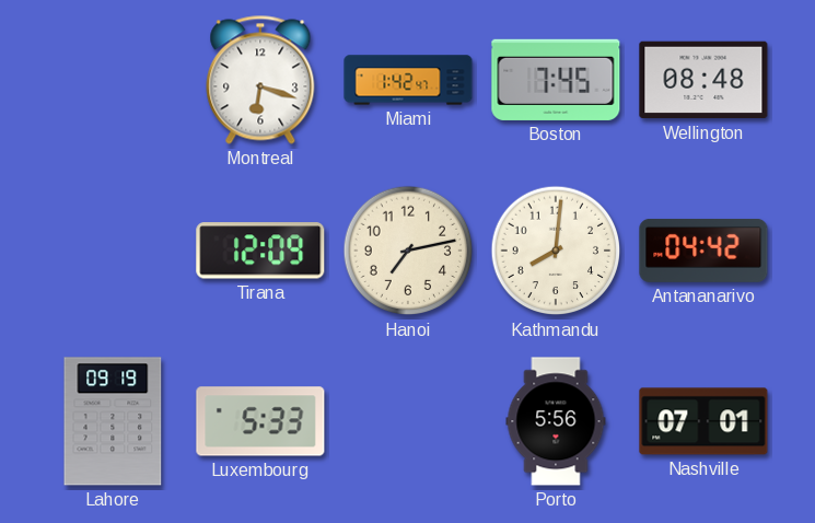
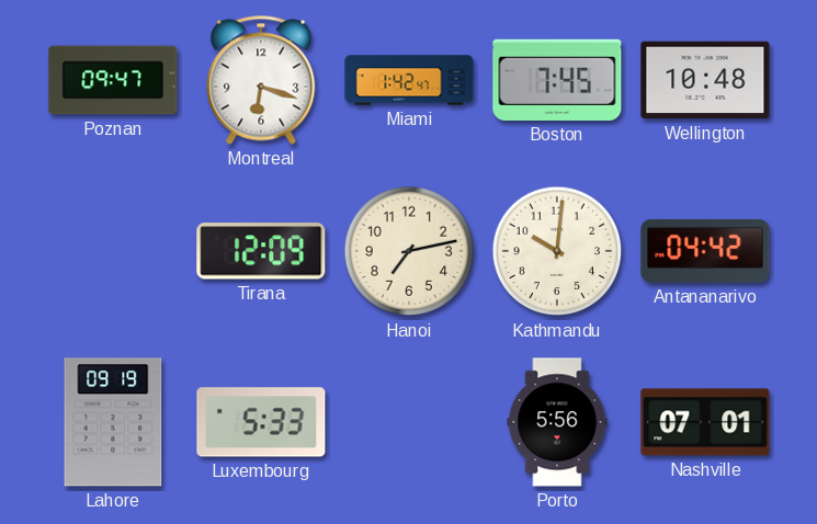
Poznan: none -> 09:47 (113, 80)
Wellington: 08:48 -> 10:48 (705, 80)
Kathmandu: 8:01 -> 10:01 (557, 251)
